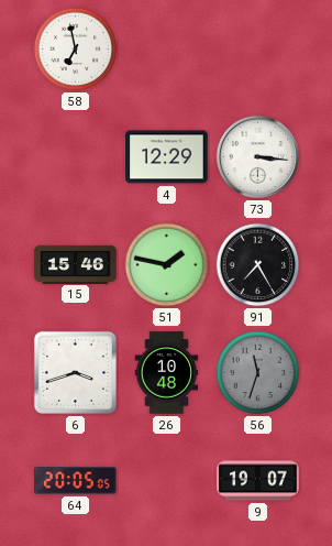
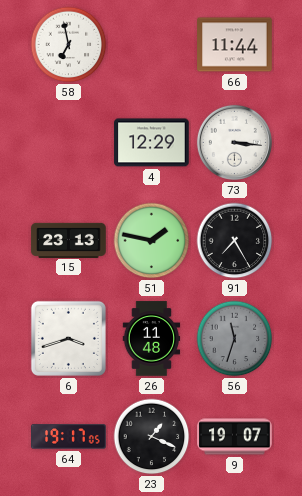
66: none -> 11:44 (235, 45)
15: 15:46 -> 23:13 (69, 240)
26: 10:48 -> 11:48 (152, 339)
64: 20:05 -> 19:17 (69, 437)
23: none -> 1:19 (152, 437)
